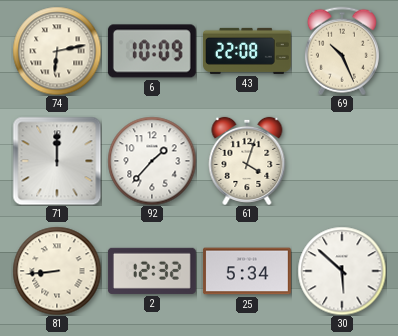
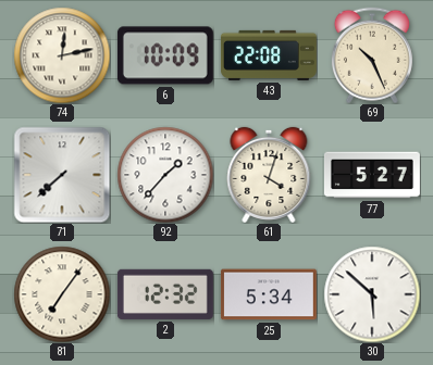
74: 6:13 -> 12:13 (62, 55)
71: 12:00 -> 7:38 (62, 175)
77: none -> 5:27 (372, 175)
81: 8:44 -> 7:06 (62, 294)
